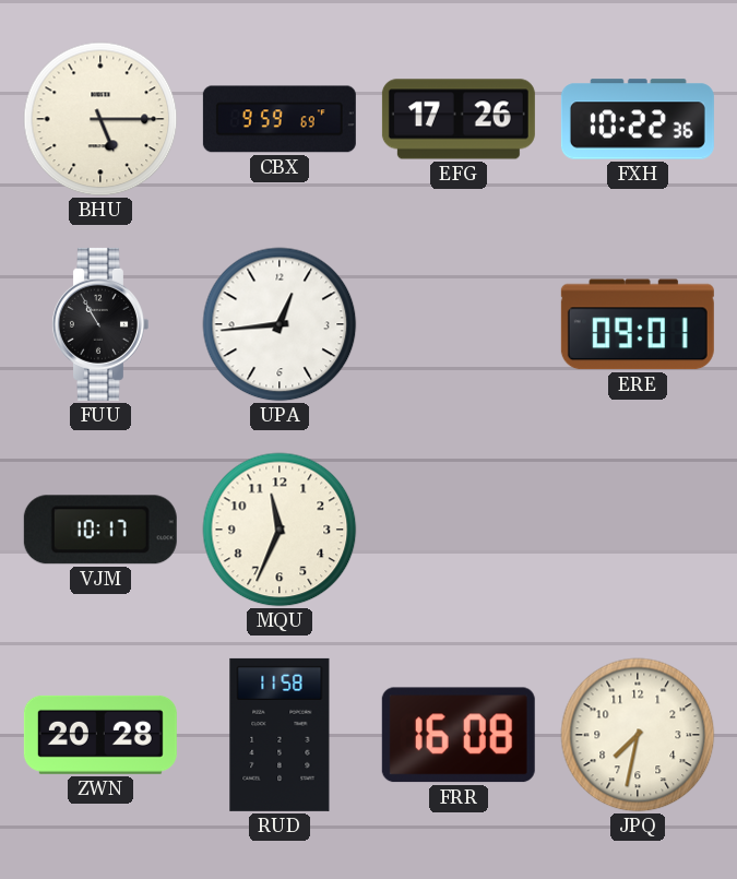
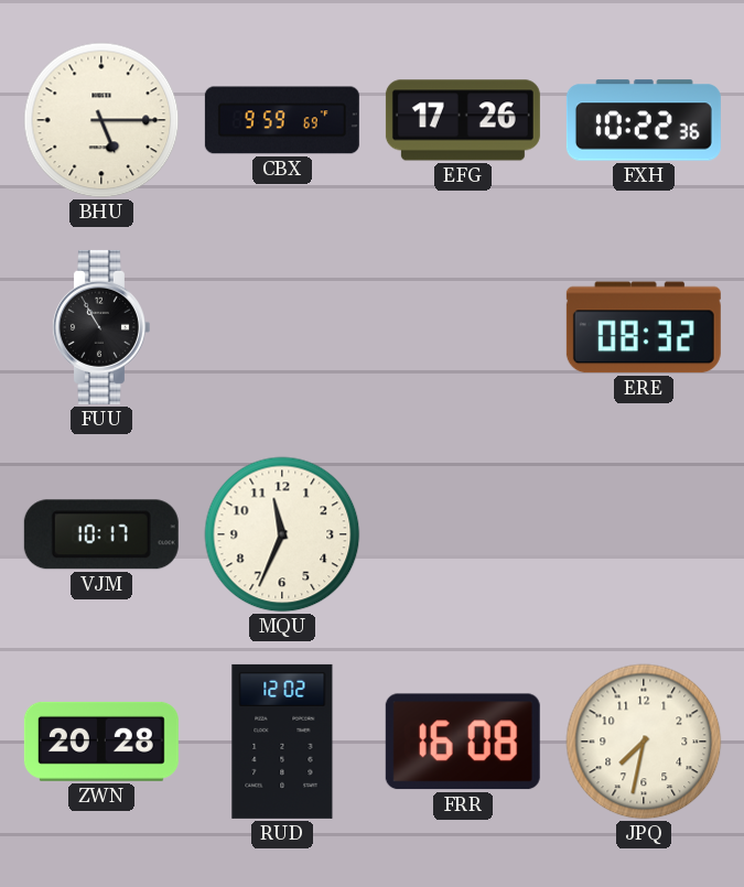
UPA: 12:44 -> none (280, 324)
ERE: 09:01 -> 08:32 (644, 327)
RUD: 11:58 -> 12:02 (282, 742)
